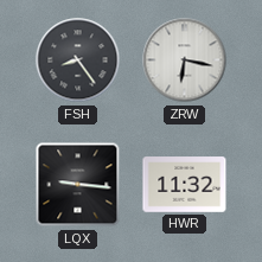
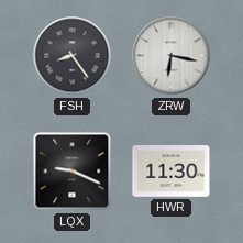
LQX: 9:16 -> 9:19 (73, 172)
HWR: 11:32 -> 11:30 (172, 172)
